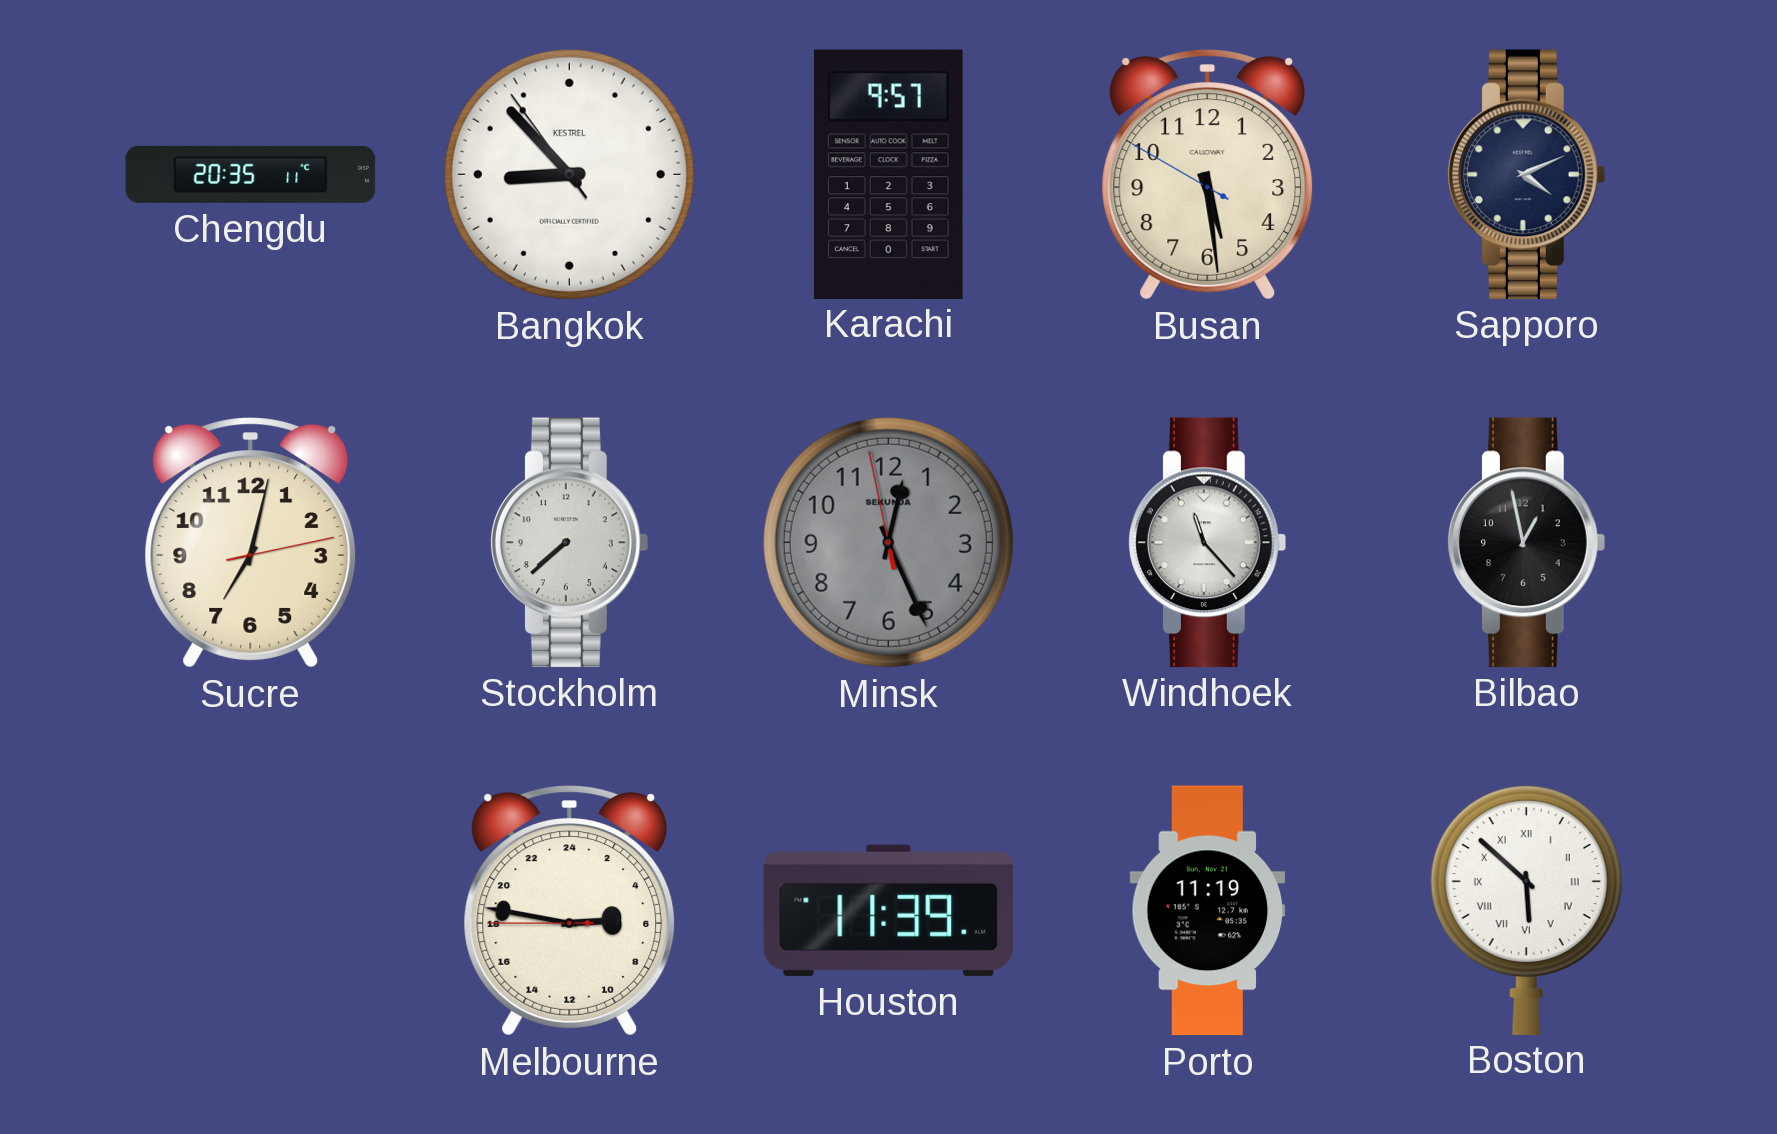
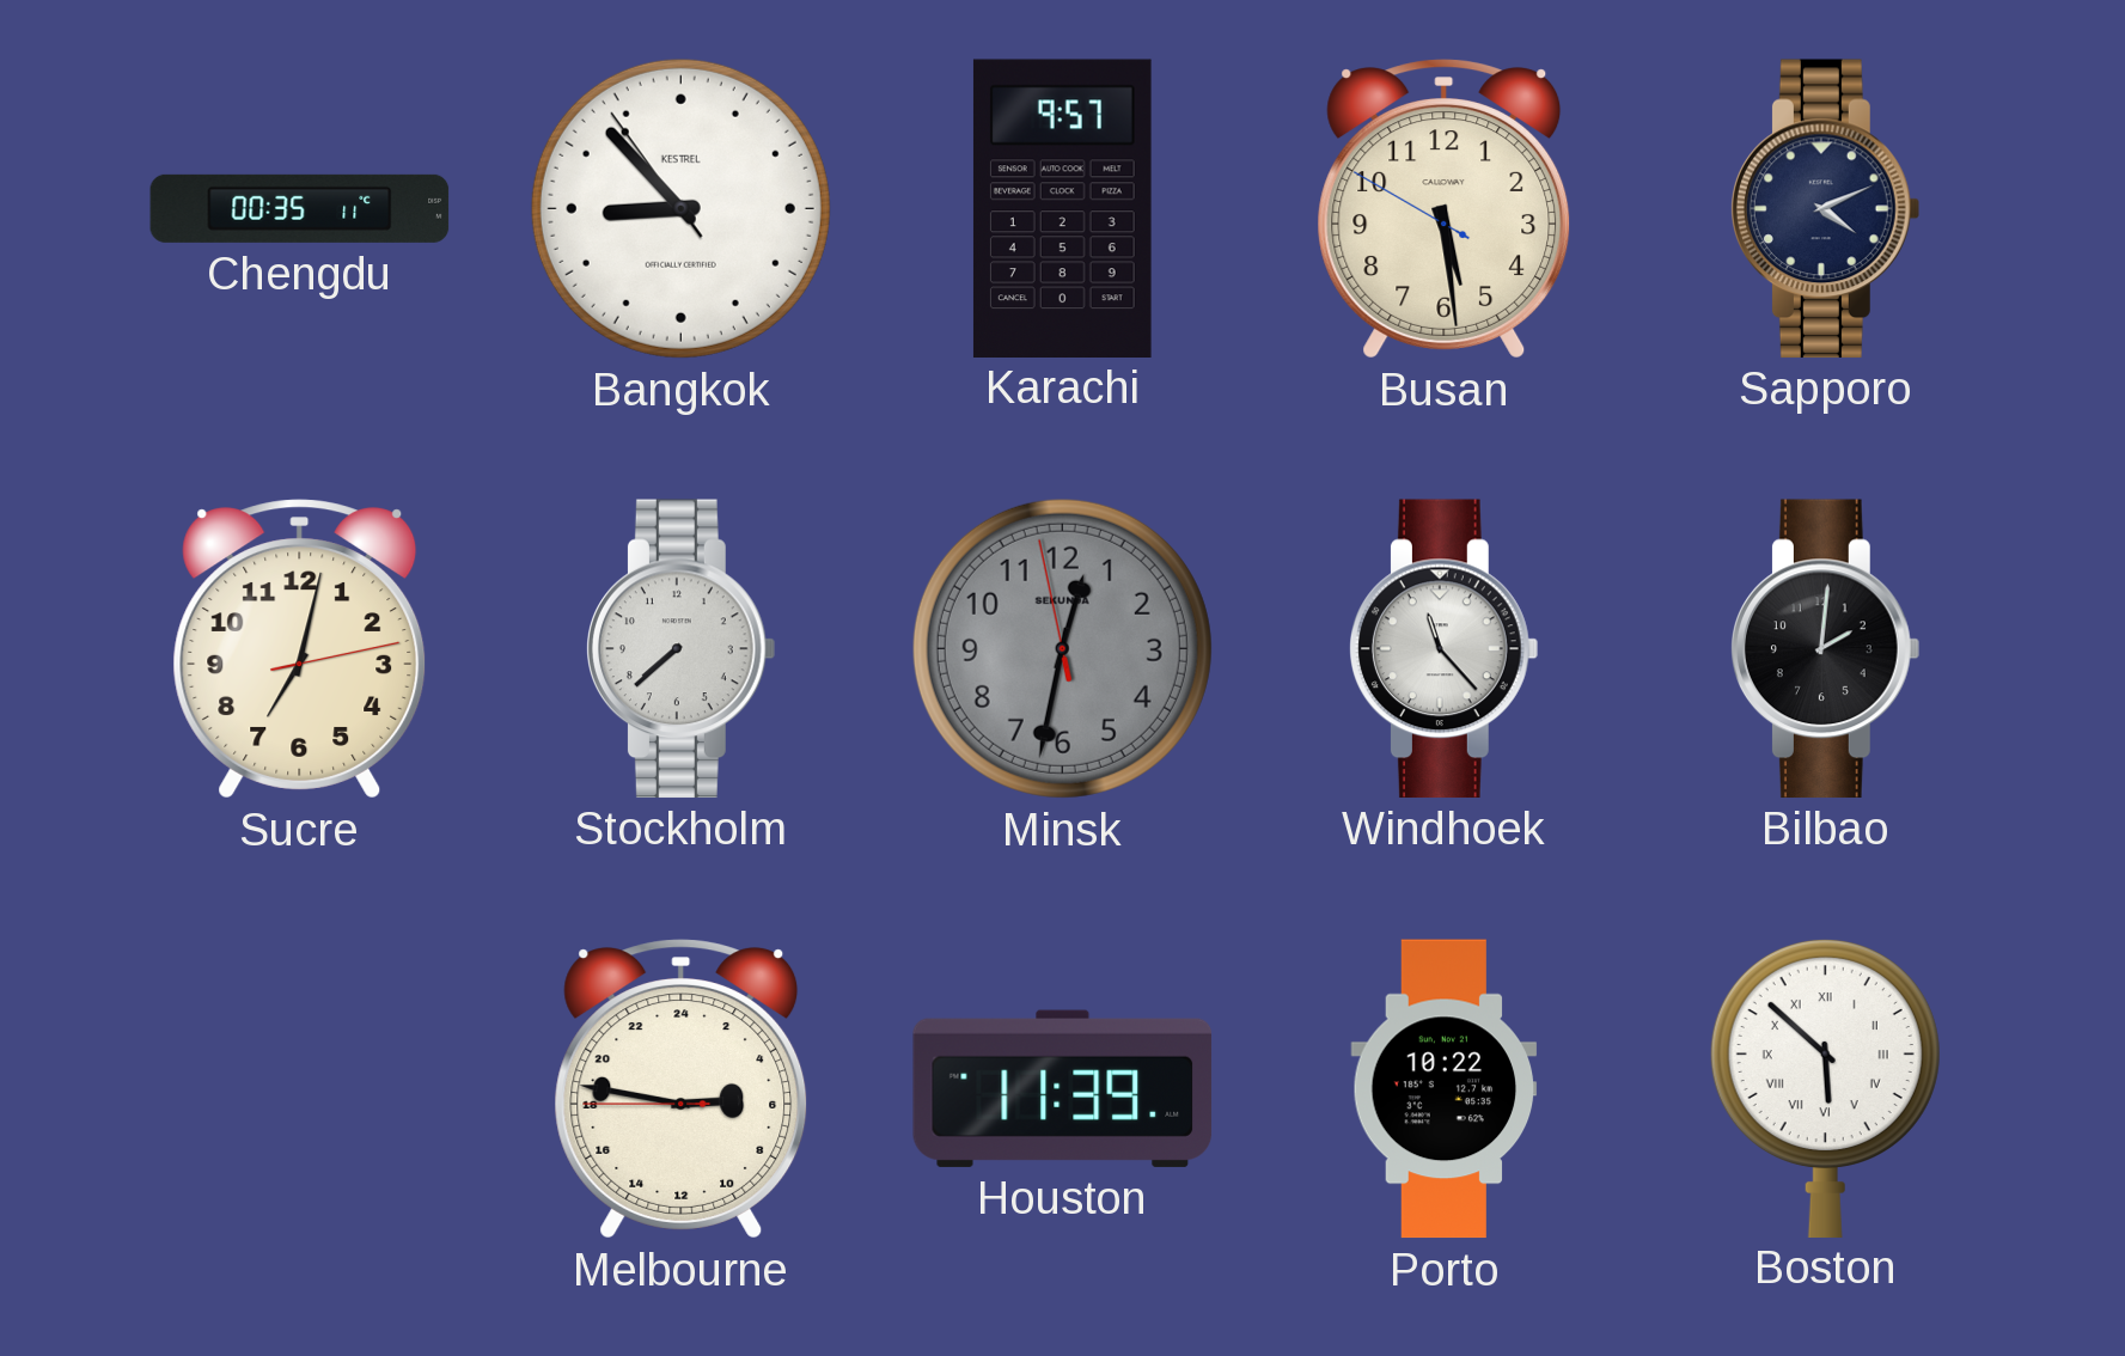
Chengdu: 20:35 -> 00:35 (300, 208)
Minsk: 12:25 -> 12:31 (1062, 648)
Bilbao: 12:58 -> 2:01 (1826, 648)
Porto: 11:19 -> 10:22 (1445, 1089)
